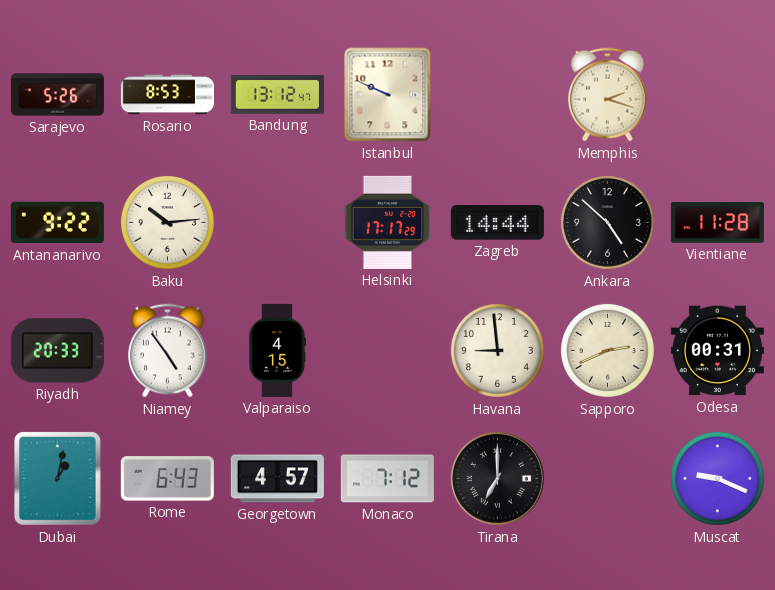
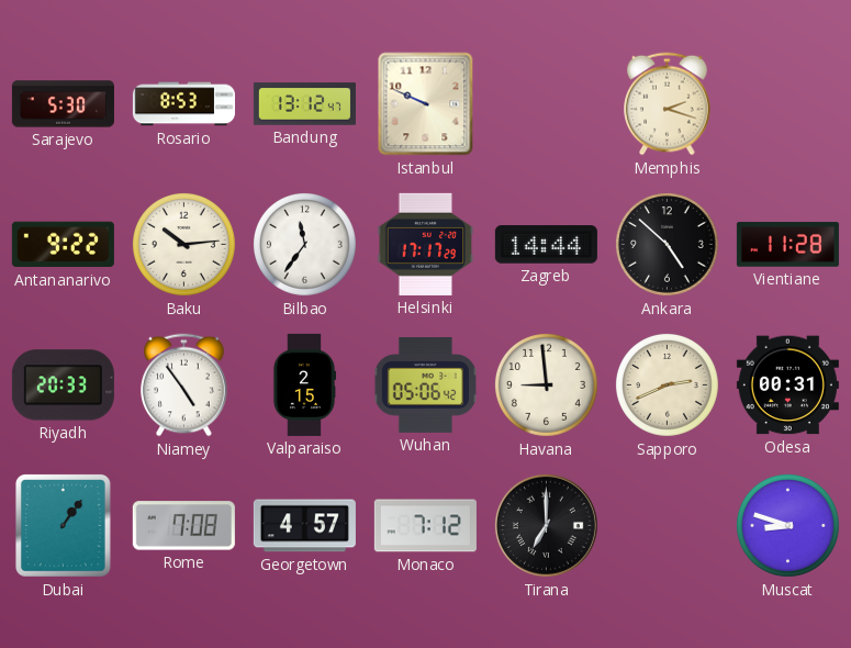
Sarajevo: 5:26 -> 5:30 (63, 104)
Bilbao: none -> 11:36 (304, 244)
Valparaiso: 4:15 -> 2:15 (304, 384)
Wuhan: none -> 05:06 (425, 384)
Dubai: 1:02 -> 1:06 (63, 525)
Rome: 6:43 -> 7:08 (183, 526)
Muscat: 9:19 -> 8:48 (787, 525)
